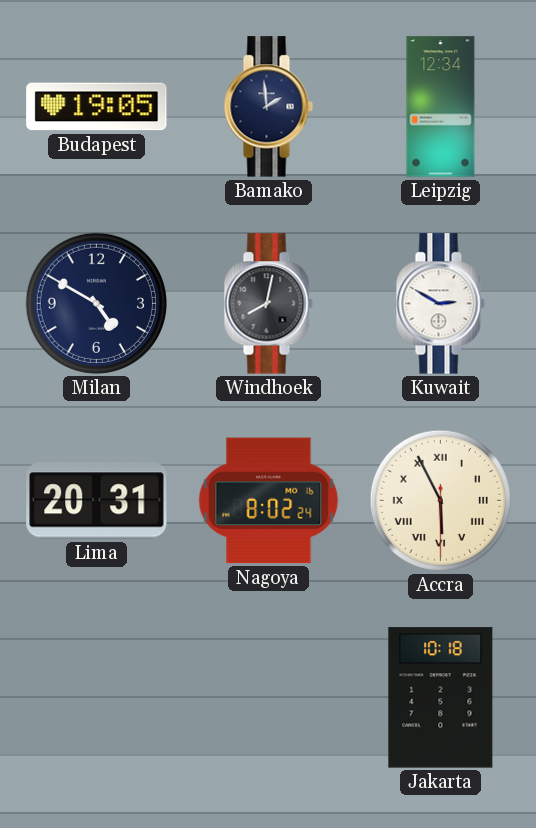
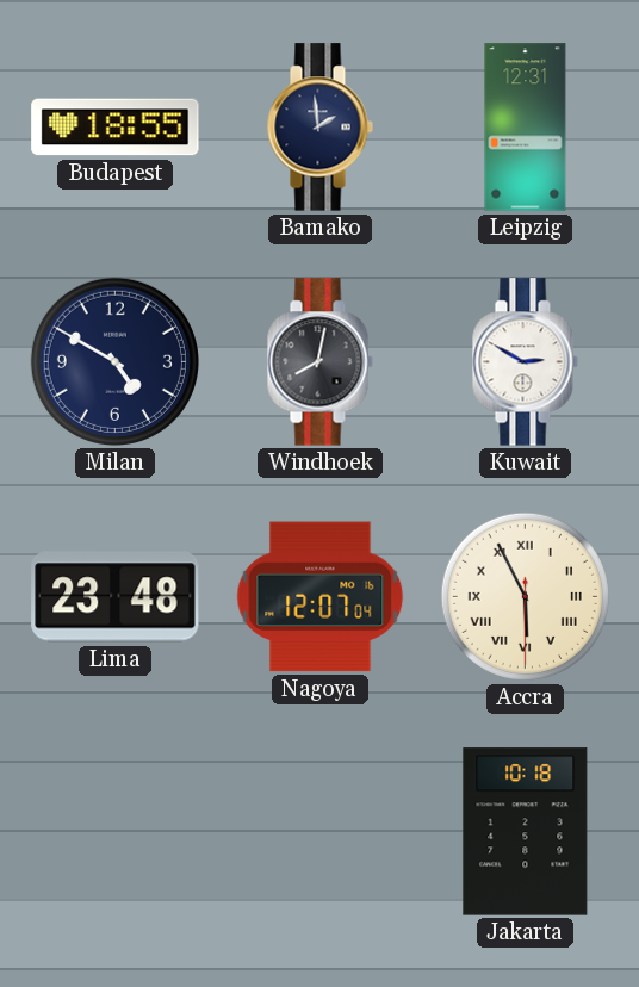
Budapest: 19:05 -> 18:55 (116, 128)
Leipzig: 12:34 -> 12:31 (526, 128)
Lima: 20:31 -> 23:48 (116, 597)
Nagoya: 8:02 -> 12:07 (321, 597)
